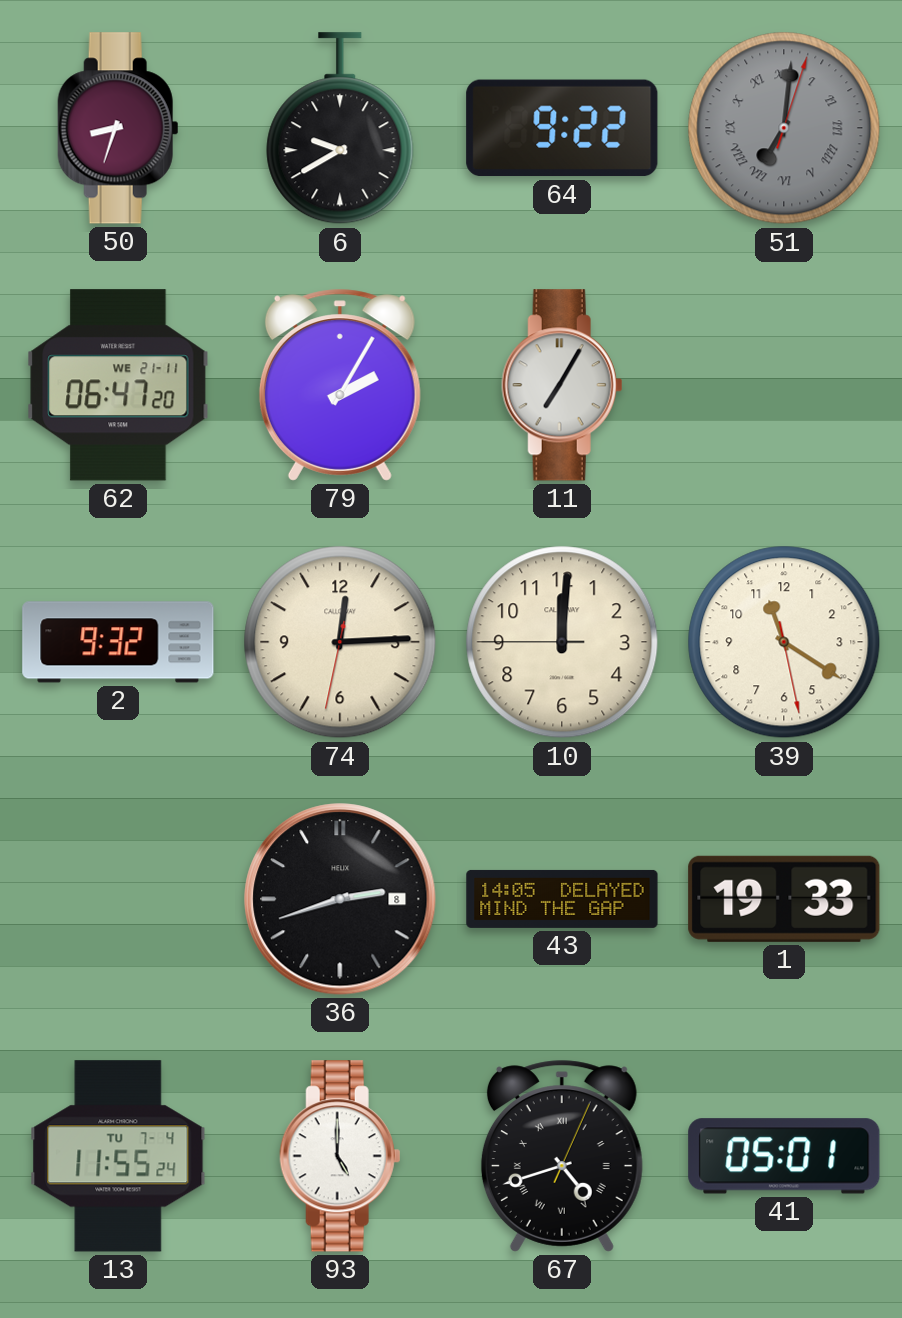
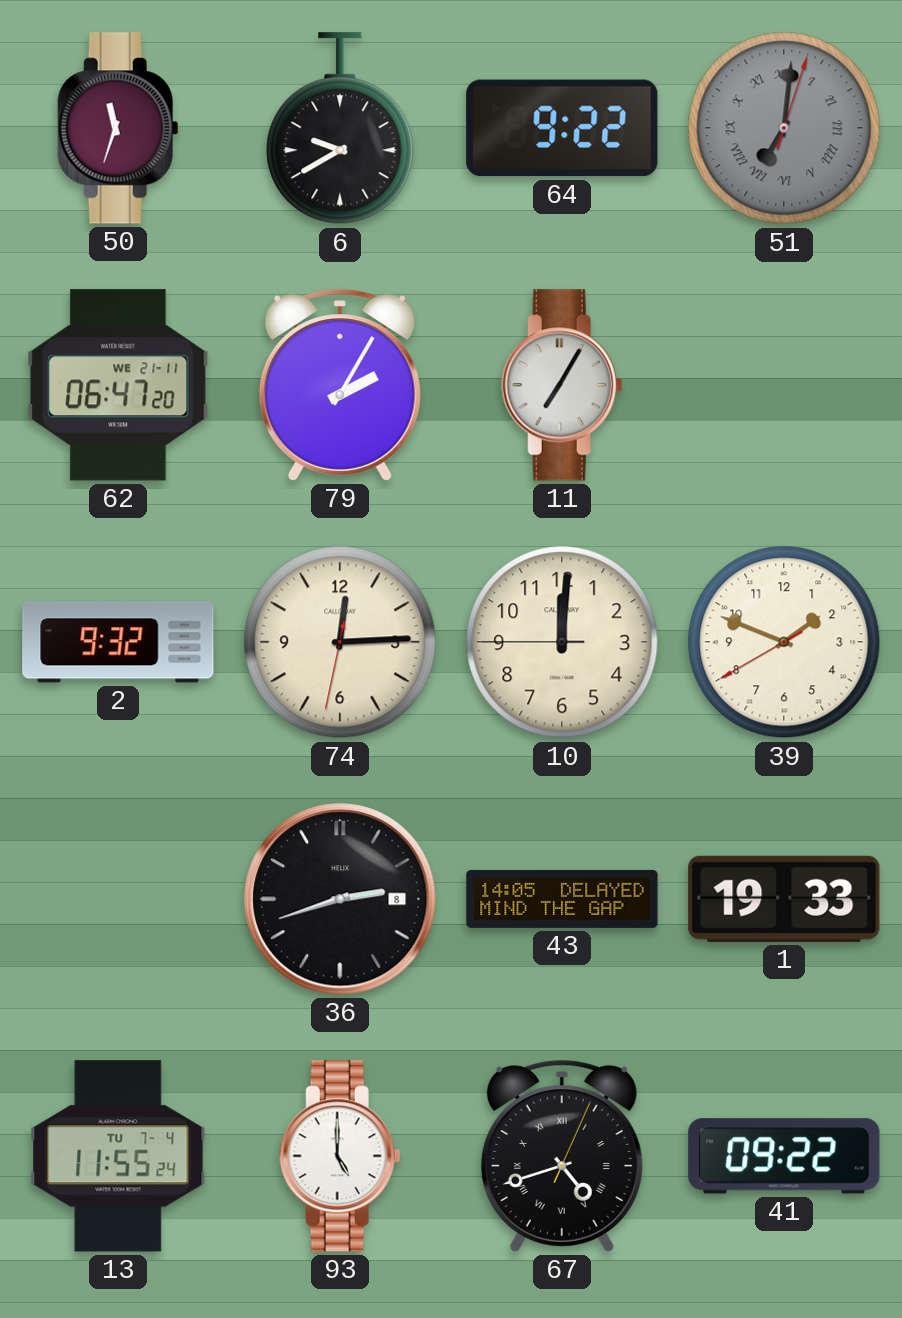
50: 8:33 -> 11:33 (118, 128)
39: 11:20 -> 1:48 (784, 642)
41: 05:01 -> 09:22 (784, 1156)
